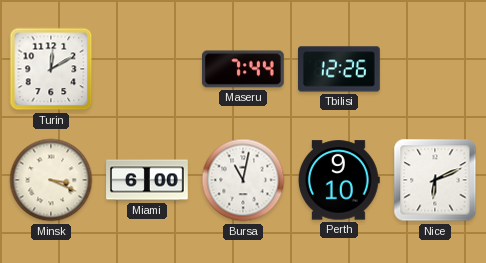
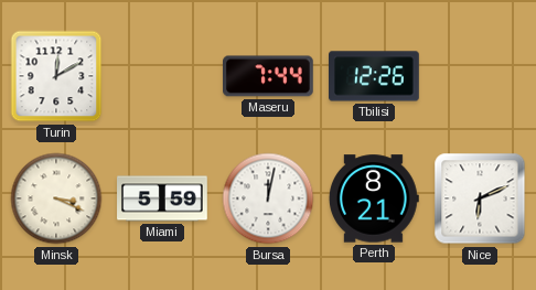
Miami: 6:00 -> 5:59 (162, 198)
Bursa: 11:02 -> 12:02 (268, 198)
Perth: 9:10 -> 8:21 (374, 198)
